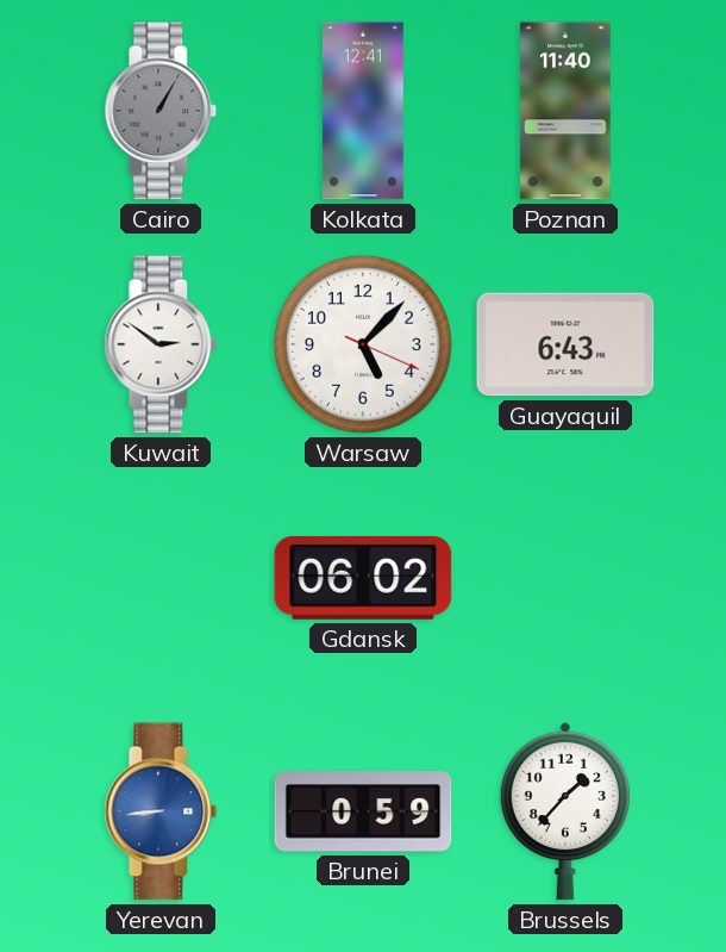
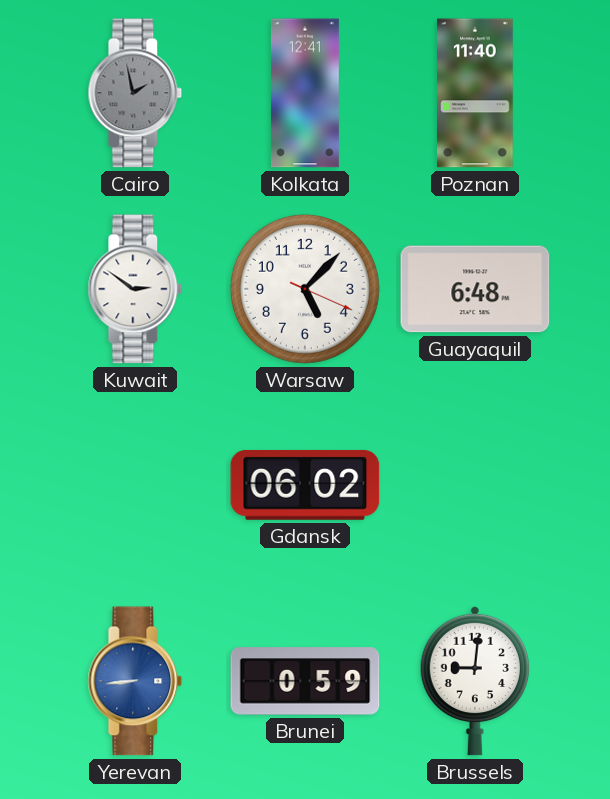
Cairo: 1:05 -> 1:58 (135, 93)
Guayaquil: 6:43 -> 6:48 (475, 289)
Brussels: 1:37 -> 9:01 (474, 681)
